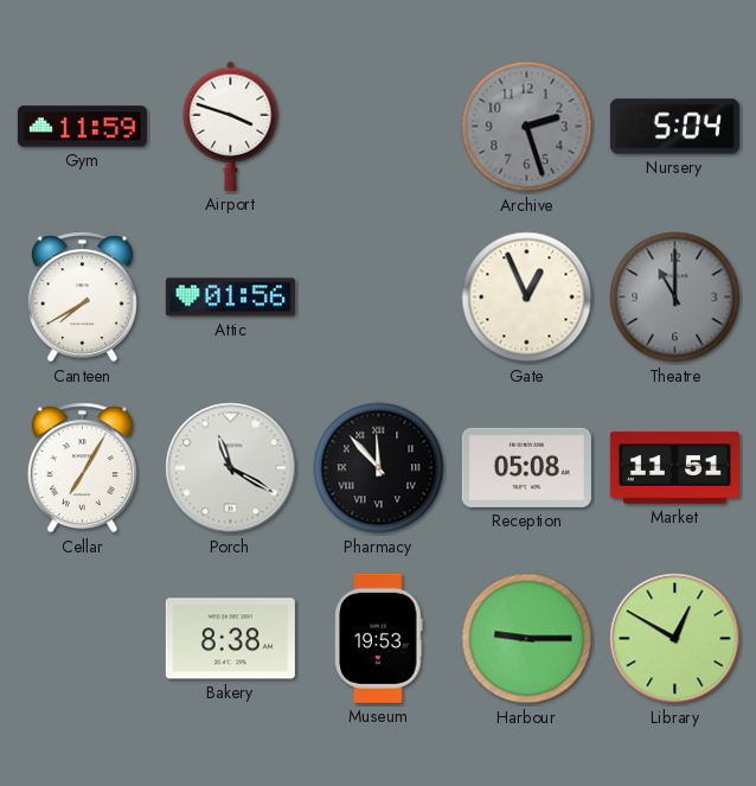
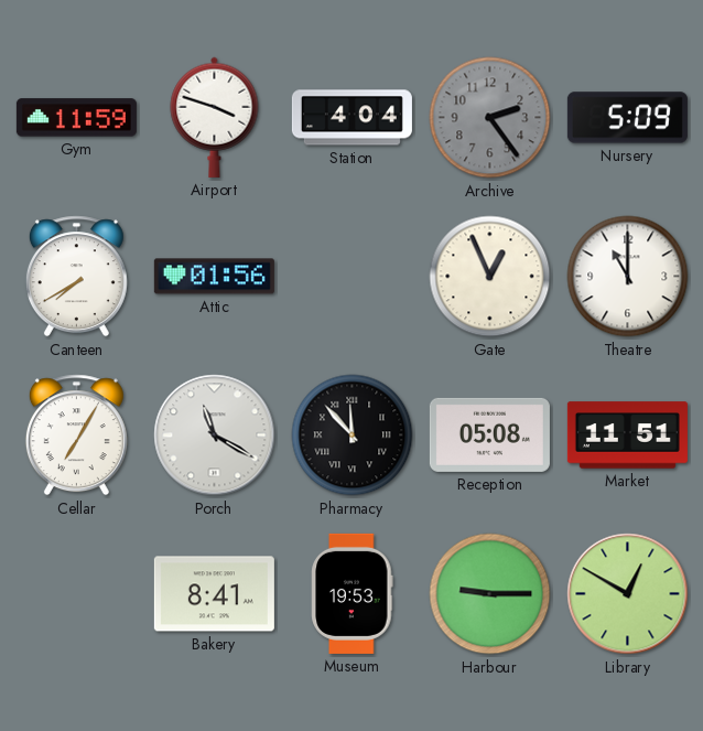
Station: none -> 4:04 (351, 118)
Archive: 2:27 -> 2:24 (490, 118)
Nursery: 5:04 -> 5:09 (627, 118)
Theatre dial: grey -> white (628, 277)
Bakery: 8:38 -> 8:41 (214, 594)
